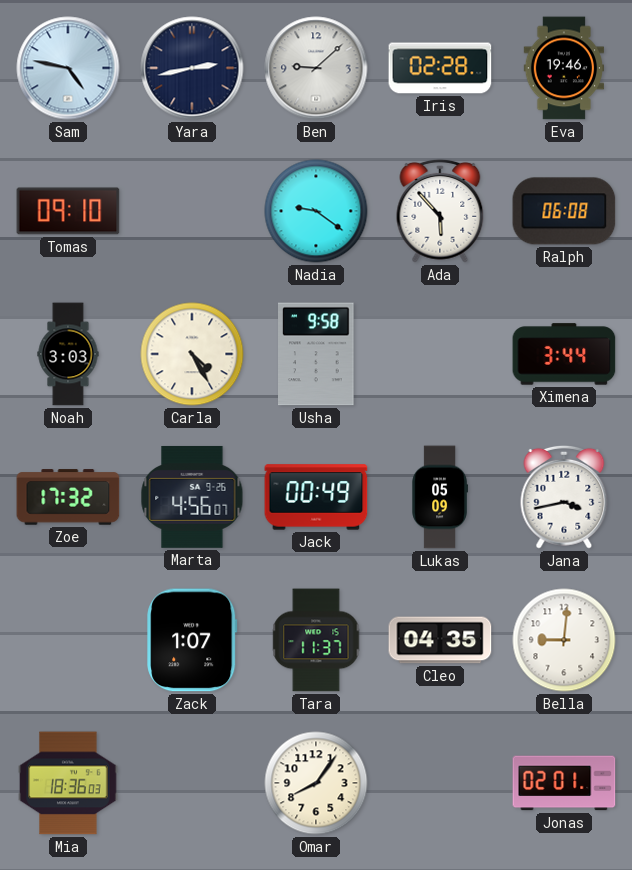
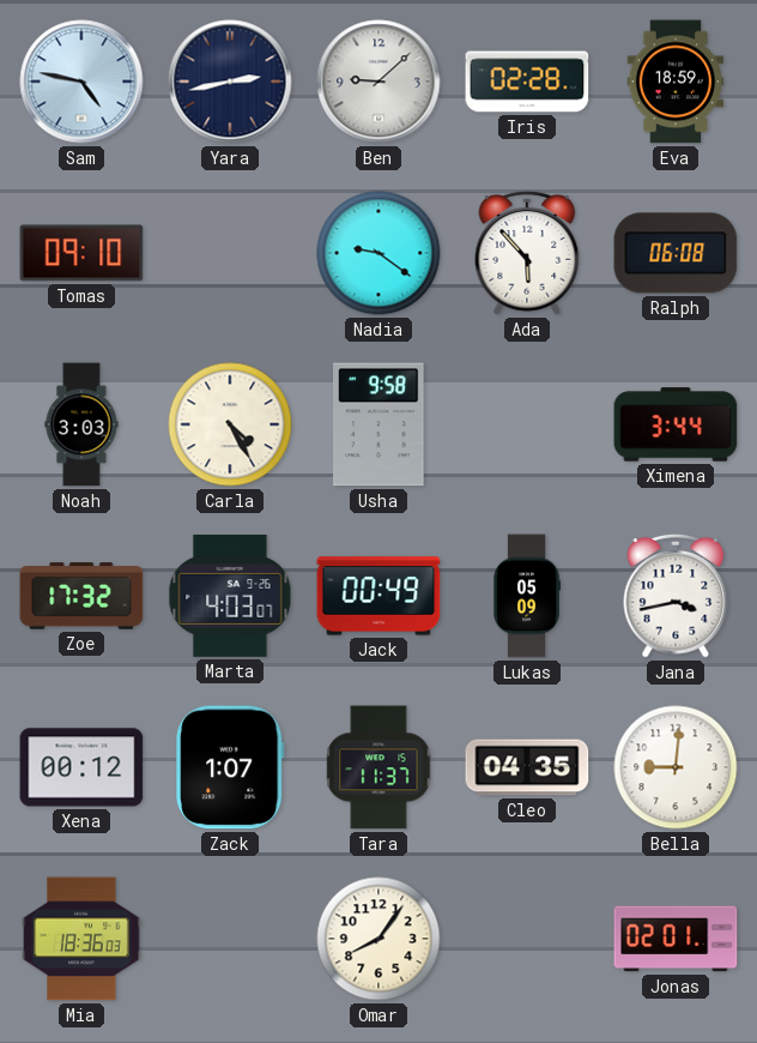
Eva: 19:46 -> 18:59 (676, 82)
Marta: 4:56 -> 4:03 (230, 596)
Xena: none -> 00:12 (81, 767)
